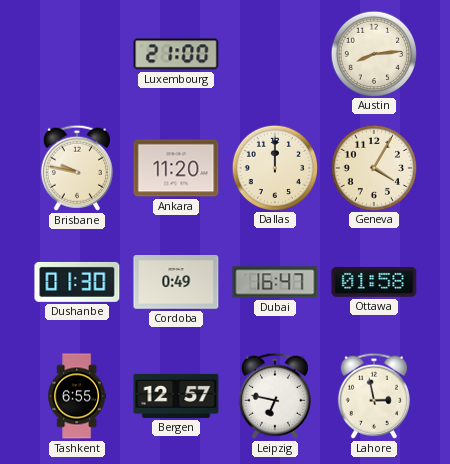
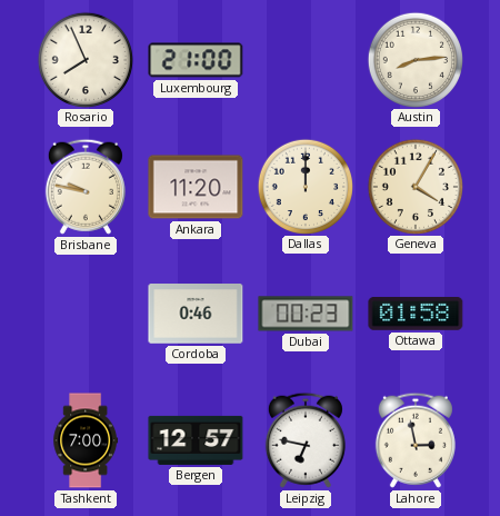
Rosario: none -> 7:56 (84, 59)
Dushanbe: 01:30 -> none (77, 282)
Cordoba: 0:49 -> 0:46 (196, 315)
Dubai: 16:47 -> 00:23 (306, 314)
Tashkent: 6:55 -> 7:00 (86, 440)
